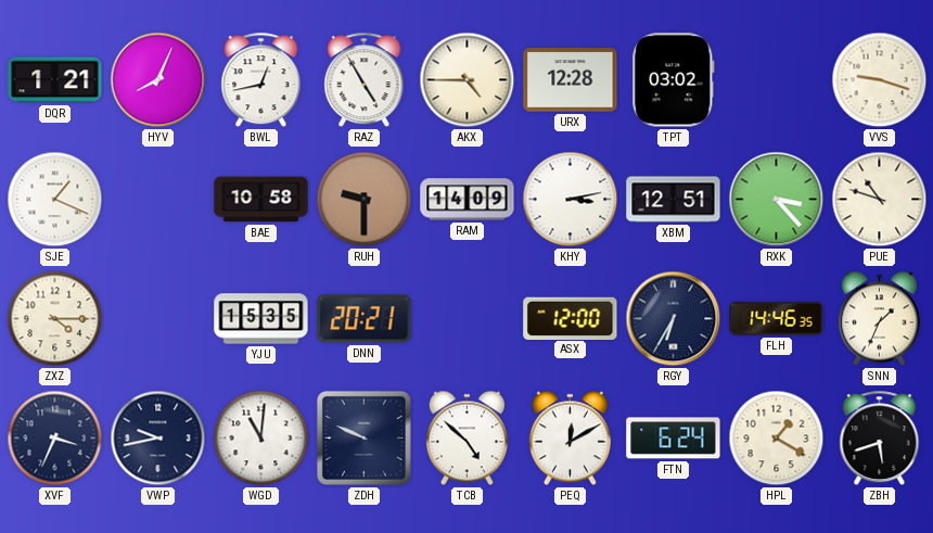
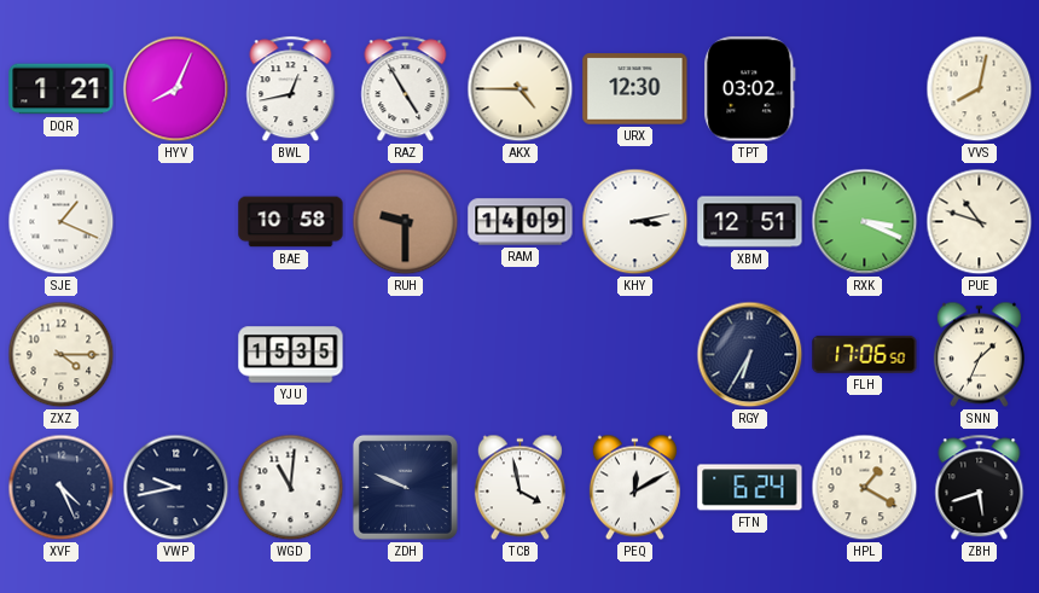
URX: 12:28 -> 12:30 (635, 89)
VVS: 9:18 -> 8:02 (980, 89)
RXK: 3:23 -> 3:19 (865, 222)
DNN: 20:21 -> none (365, 319)
ASX: 12:00 -> none (571, 318)
FLH: 14:46 -> 17:06 (865, 354)
XVF: 3:34 -> 4:26 (62, 488)
TCB: 4:52 -> 3:58 (519, 488)
